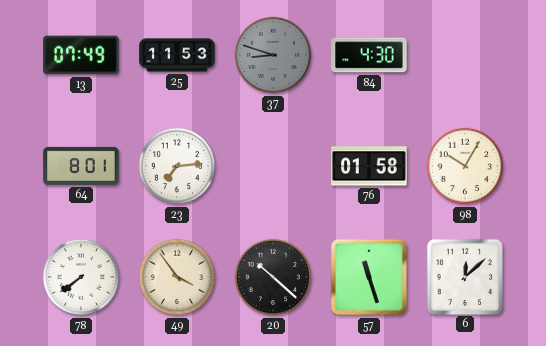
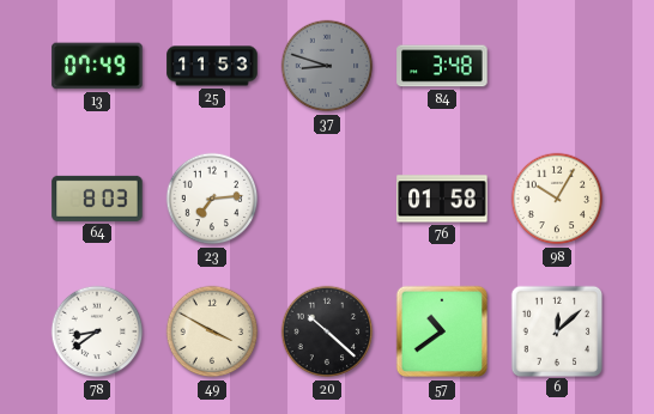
84: 4:30 -> 3:48 (442, 66)
64: 8:01 -> 8:03 (97, 199)
78: 7:39 -> 8:39 (97, 331)
49: 3:54 -> 3:50 (212, 331)
57: 11:27 -> 10:39 (442, 331)
